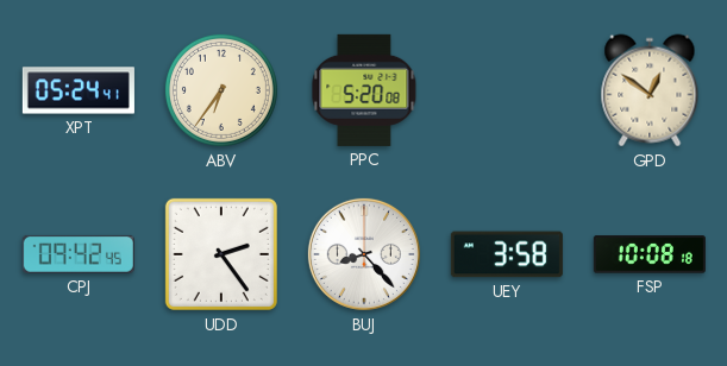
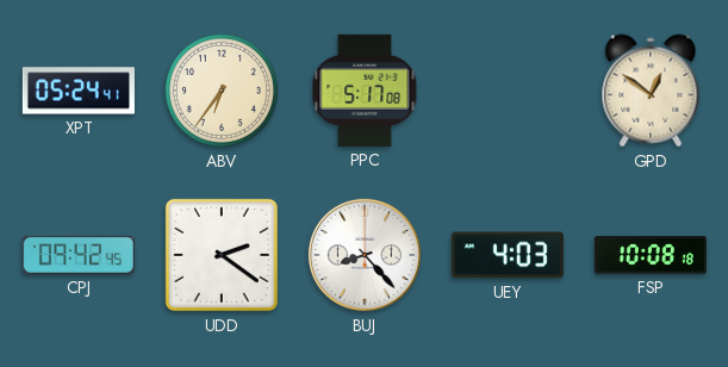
PPC: 5:20 -> 5:17 (365, 91)
UDD: 2:24 -> 2:21 (222, 255)
UEY: 3:58 -> 4:03 (508, 255)
